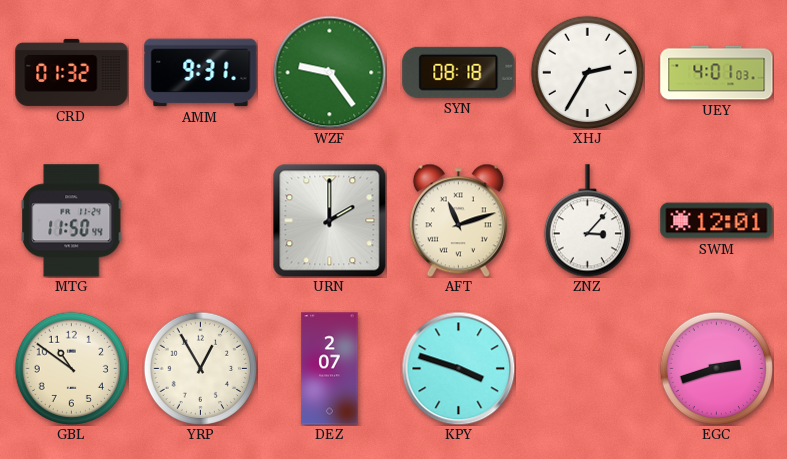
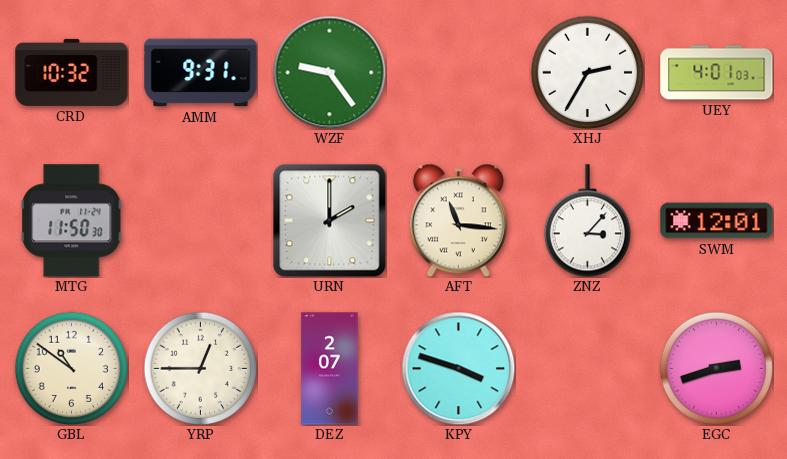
CRD: 01:32 -> 10:32 (72, 72)
SYN: 08:18 -> none (459, 72)
MTG: 11:50:44 -> 11:50:30 (72, 221)
AFT: 11:12 -> 11:16 (458, 220)
YRP: 12:55 -> 12:45 (200, 368)
